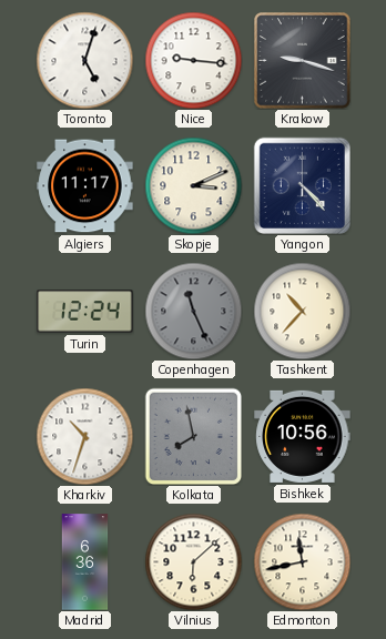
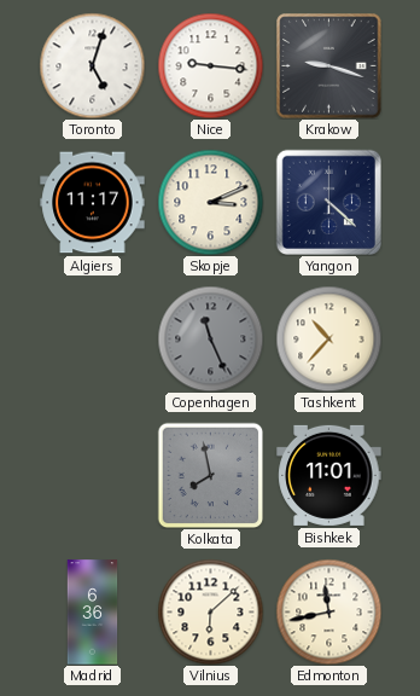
Yangon: 4:23 -> 4:22 (328, 202)
Turin: 12:24 -> none (85, 312)
Kharkiv: 10:33 -> none (84, 436)
Bishkek: 10:56 -> 11:01 (329, 475)
